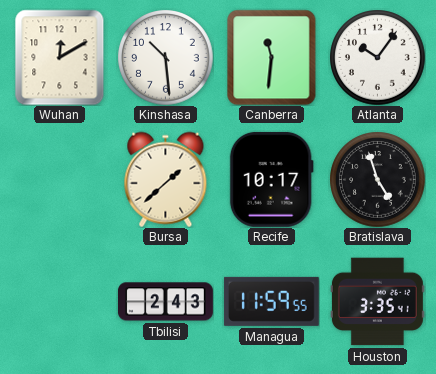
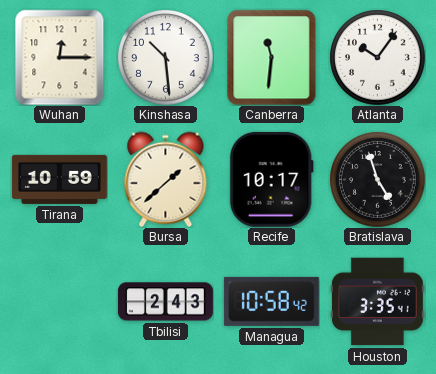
Wuhan: 12:10 -> 12:15 (60, 57)
Tirana: none -> 10:59 (59, 179)
Managua: 11:59 -> 10:58 (271, 301)
